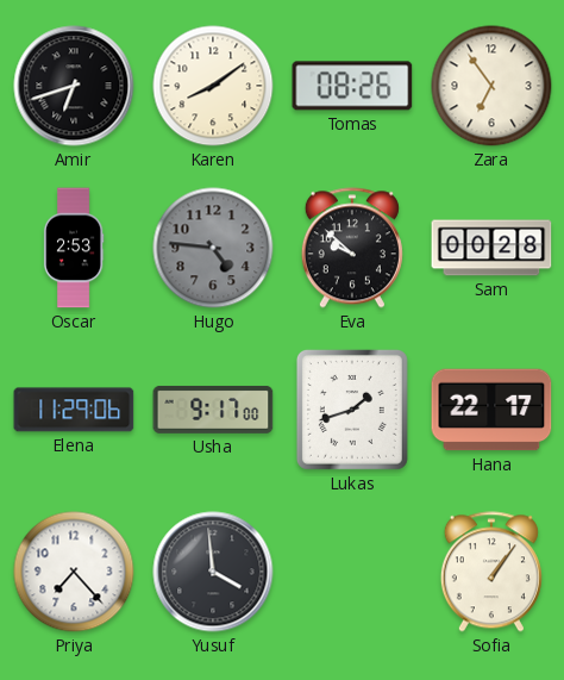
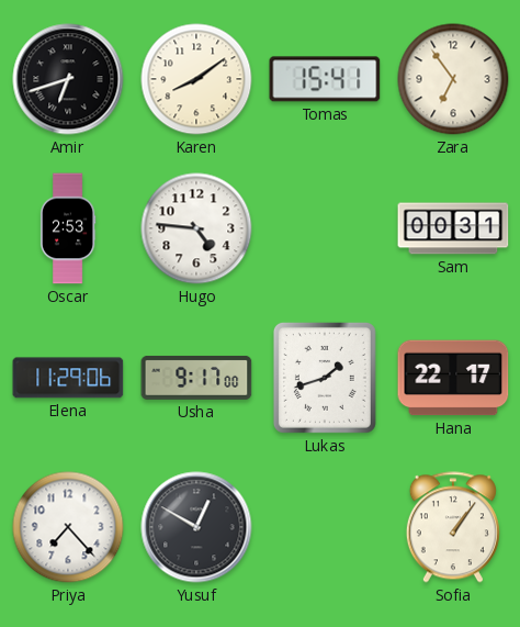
Tomas: 08:26 -> 15:41 (325, 79)
Hugo dial: grey -> white (196, 228)
Eva: 9:52 -> none (352, 248)
Sam: 00:28 -> 00:31 (453, 228)
Yusuf: 3:59 -> 12:50 (196, 527)
